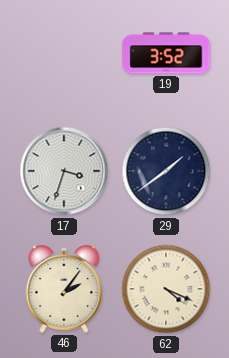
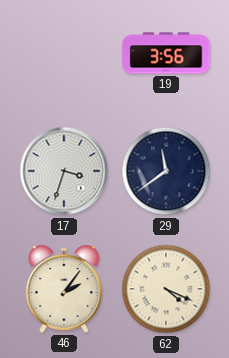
19: 3:52 -> 3:56 (166, 53)
29: 1:39 -> 11:39 (166, 171)
